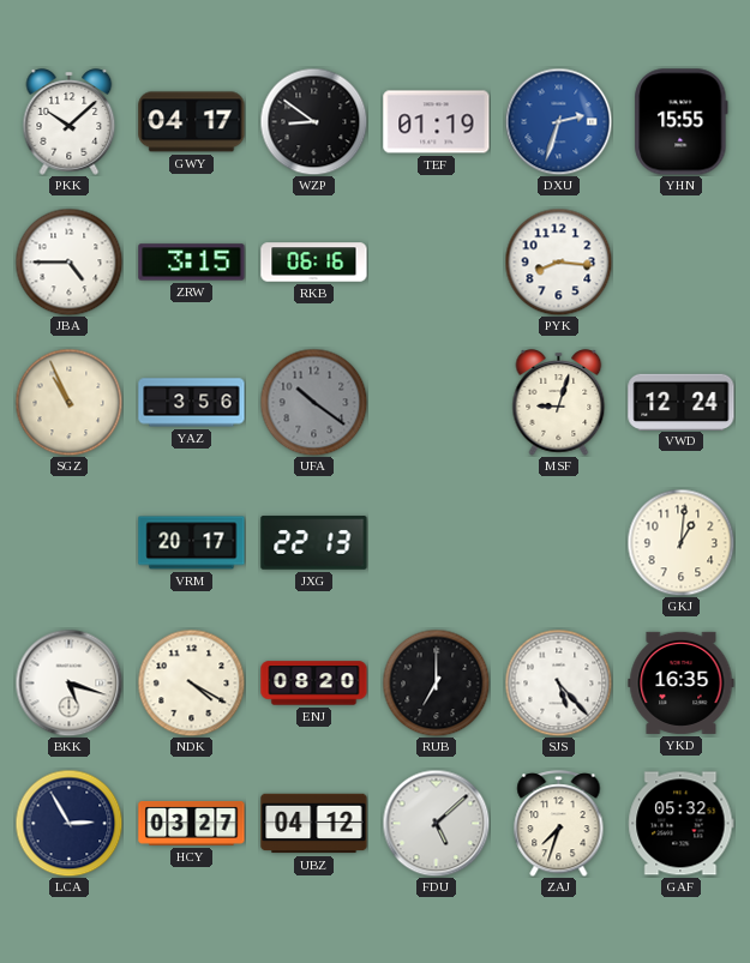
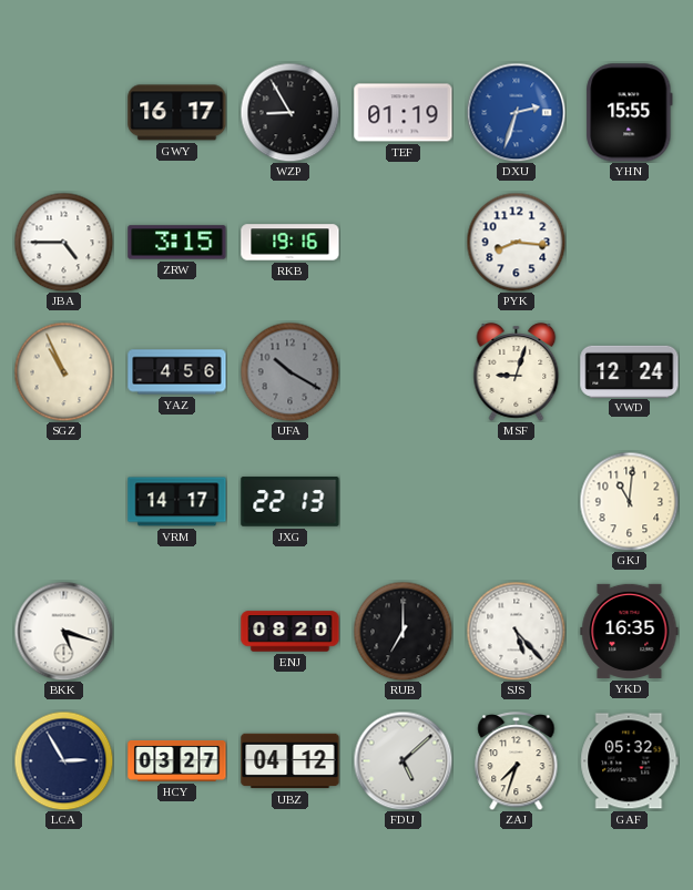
PKK: 10:08 -> none (70, 122)
GWY: 04:17 -> 16:17 (177, 113)
WZP: 8:51 -> 8:55 (289, 112)
RKB: 06:16 -> 19:16 (291, 243)
YAZ: 3:56 -> 4:56 (177, 372)
UFA: 10:21 -> 10:20 (289, 371)
VRM: 20:17 -> 14:17 (177, 502)
GKJ: 1:01 -> 11:01 (629, 501)
NDK: 4:20 -> none (191, 682)
